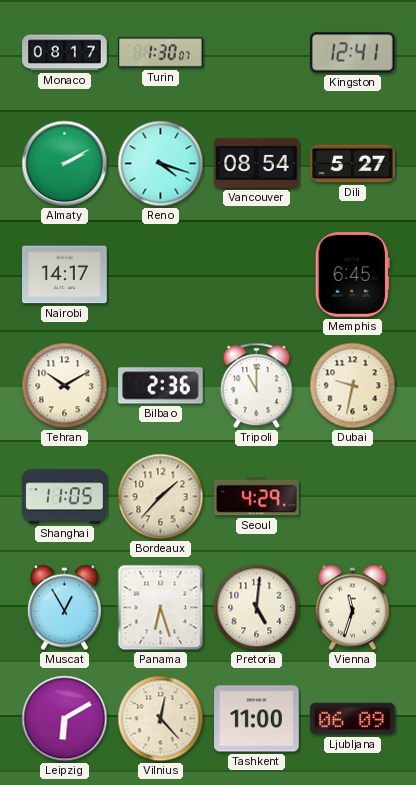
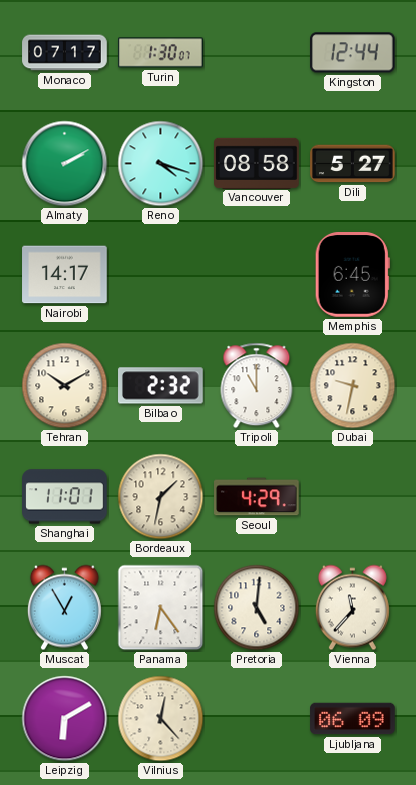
Monaco: 08:17 -> 07:17 (65, 53)
Kingston: 12:41 -> 12:44 (353, 53)
Vancouver: 08:54 -> 08:58 (257, 163)
Bilbao: 2:36 -> 2:32 (161, 386)
Shanghai: 11:05 -> 11:01 (65, 497)
Bordeaux: 1:37 -> 1:32 (161, 497)
Panama: 6:27 -> 6:24 (161, 608)
Vienna: 11:33 -> 11:37 (352, 608)
Tashkent: 11:00 -> none (257, 719)
